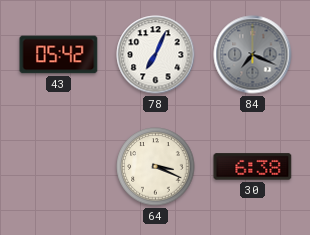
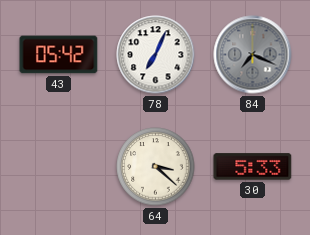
64: 3:19 -> 3:22 (156, 167)
30: 6:38 -> 5:33 (253, 167)
